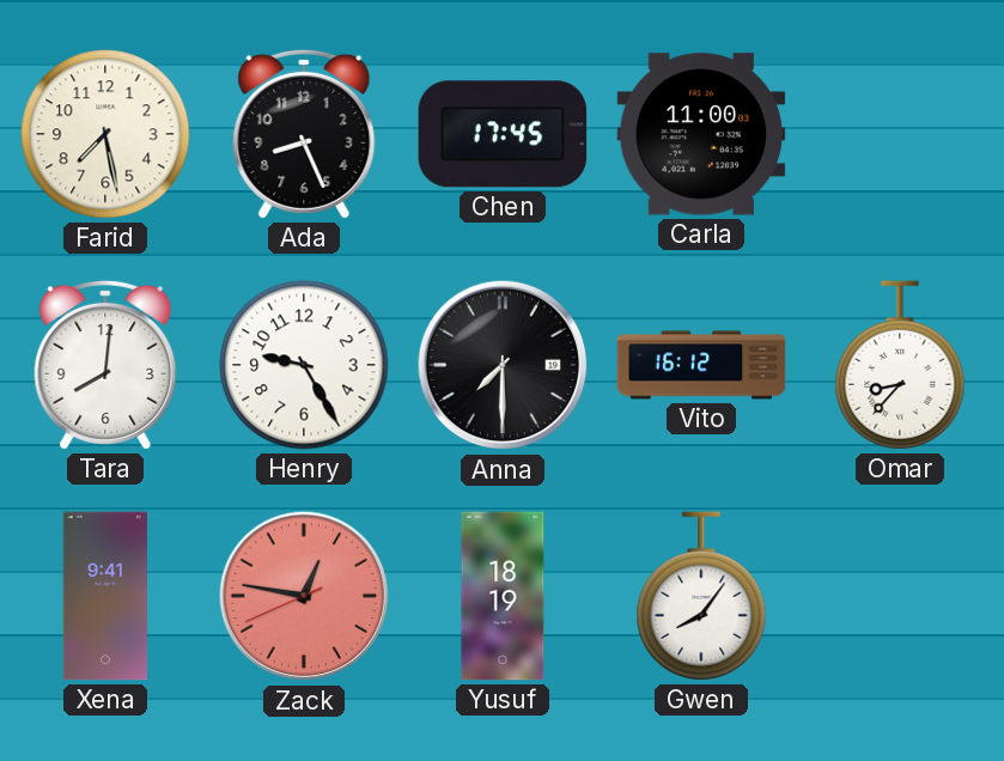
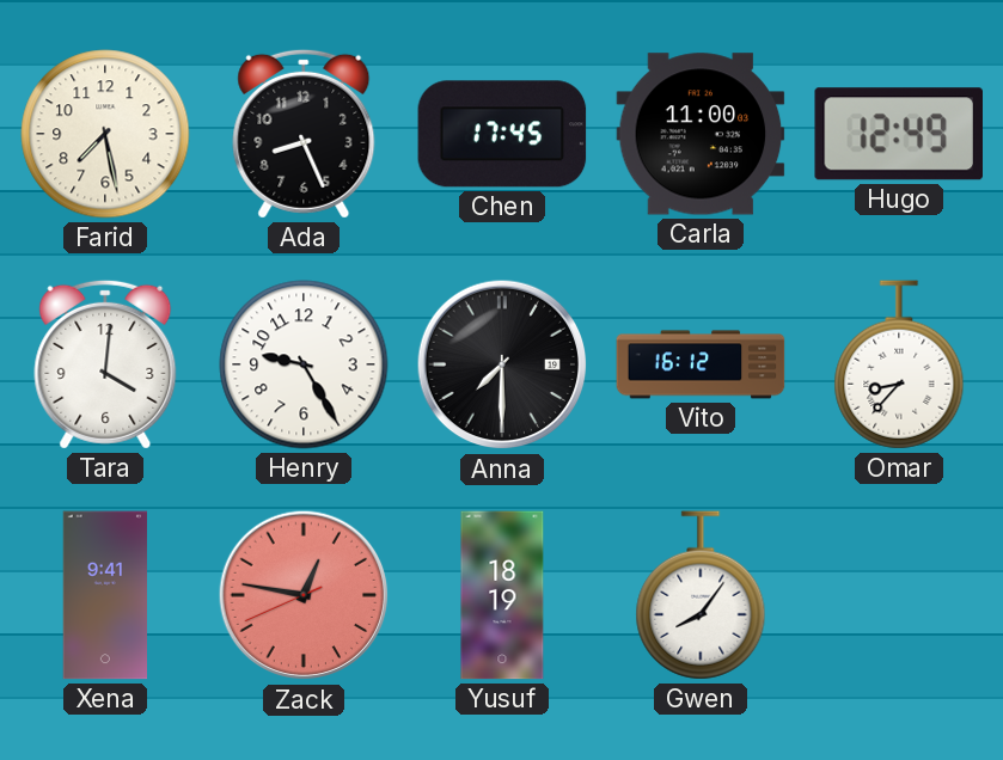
Hugo: none -> 12:49 (898, 134)
Tara: 8:01 -> 4:01 (105, 364)
